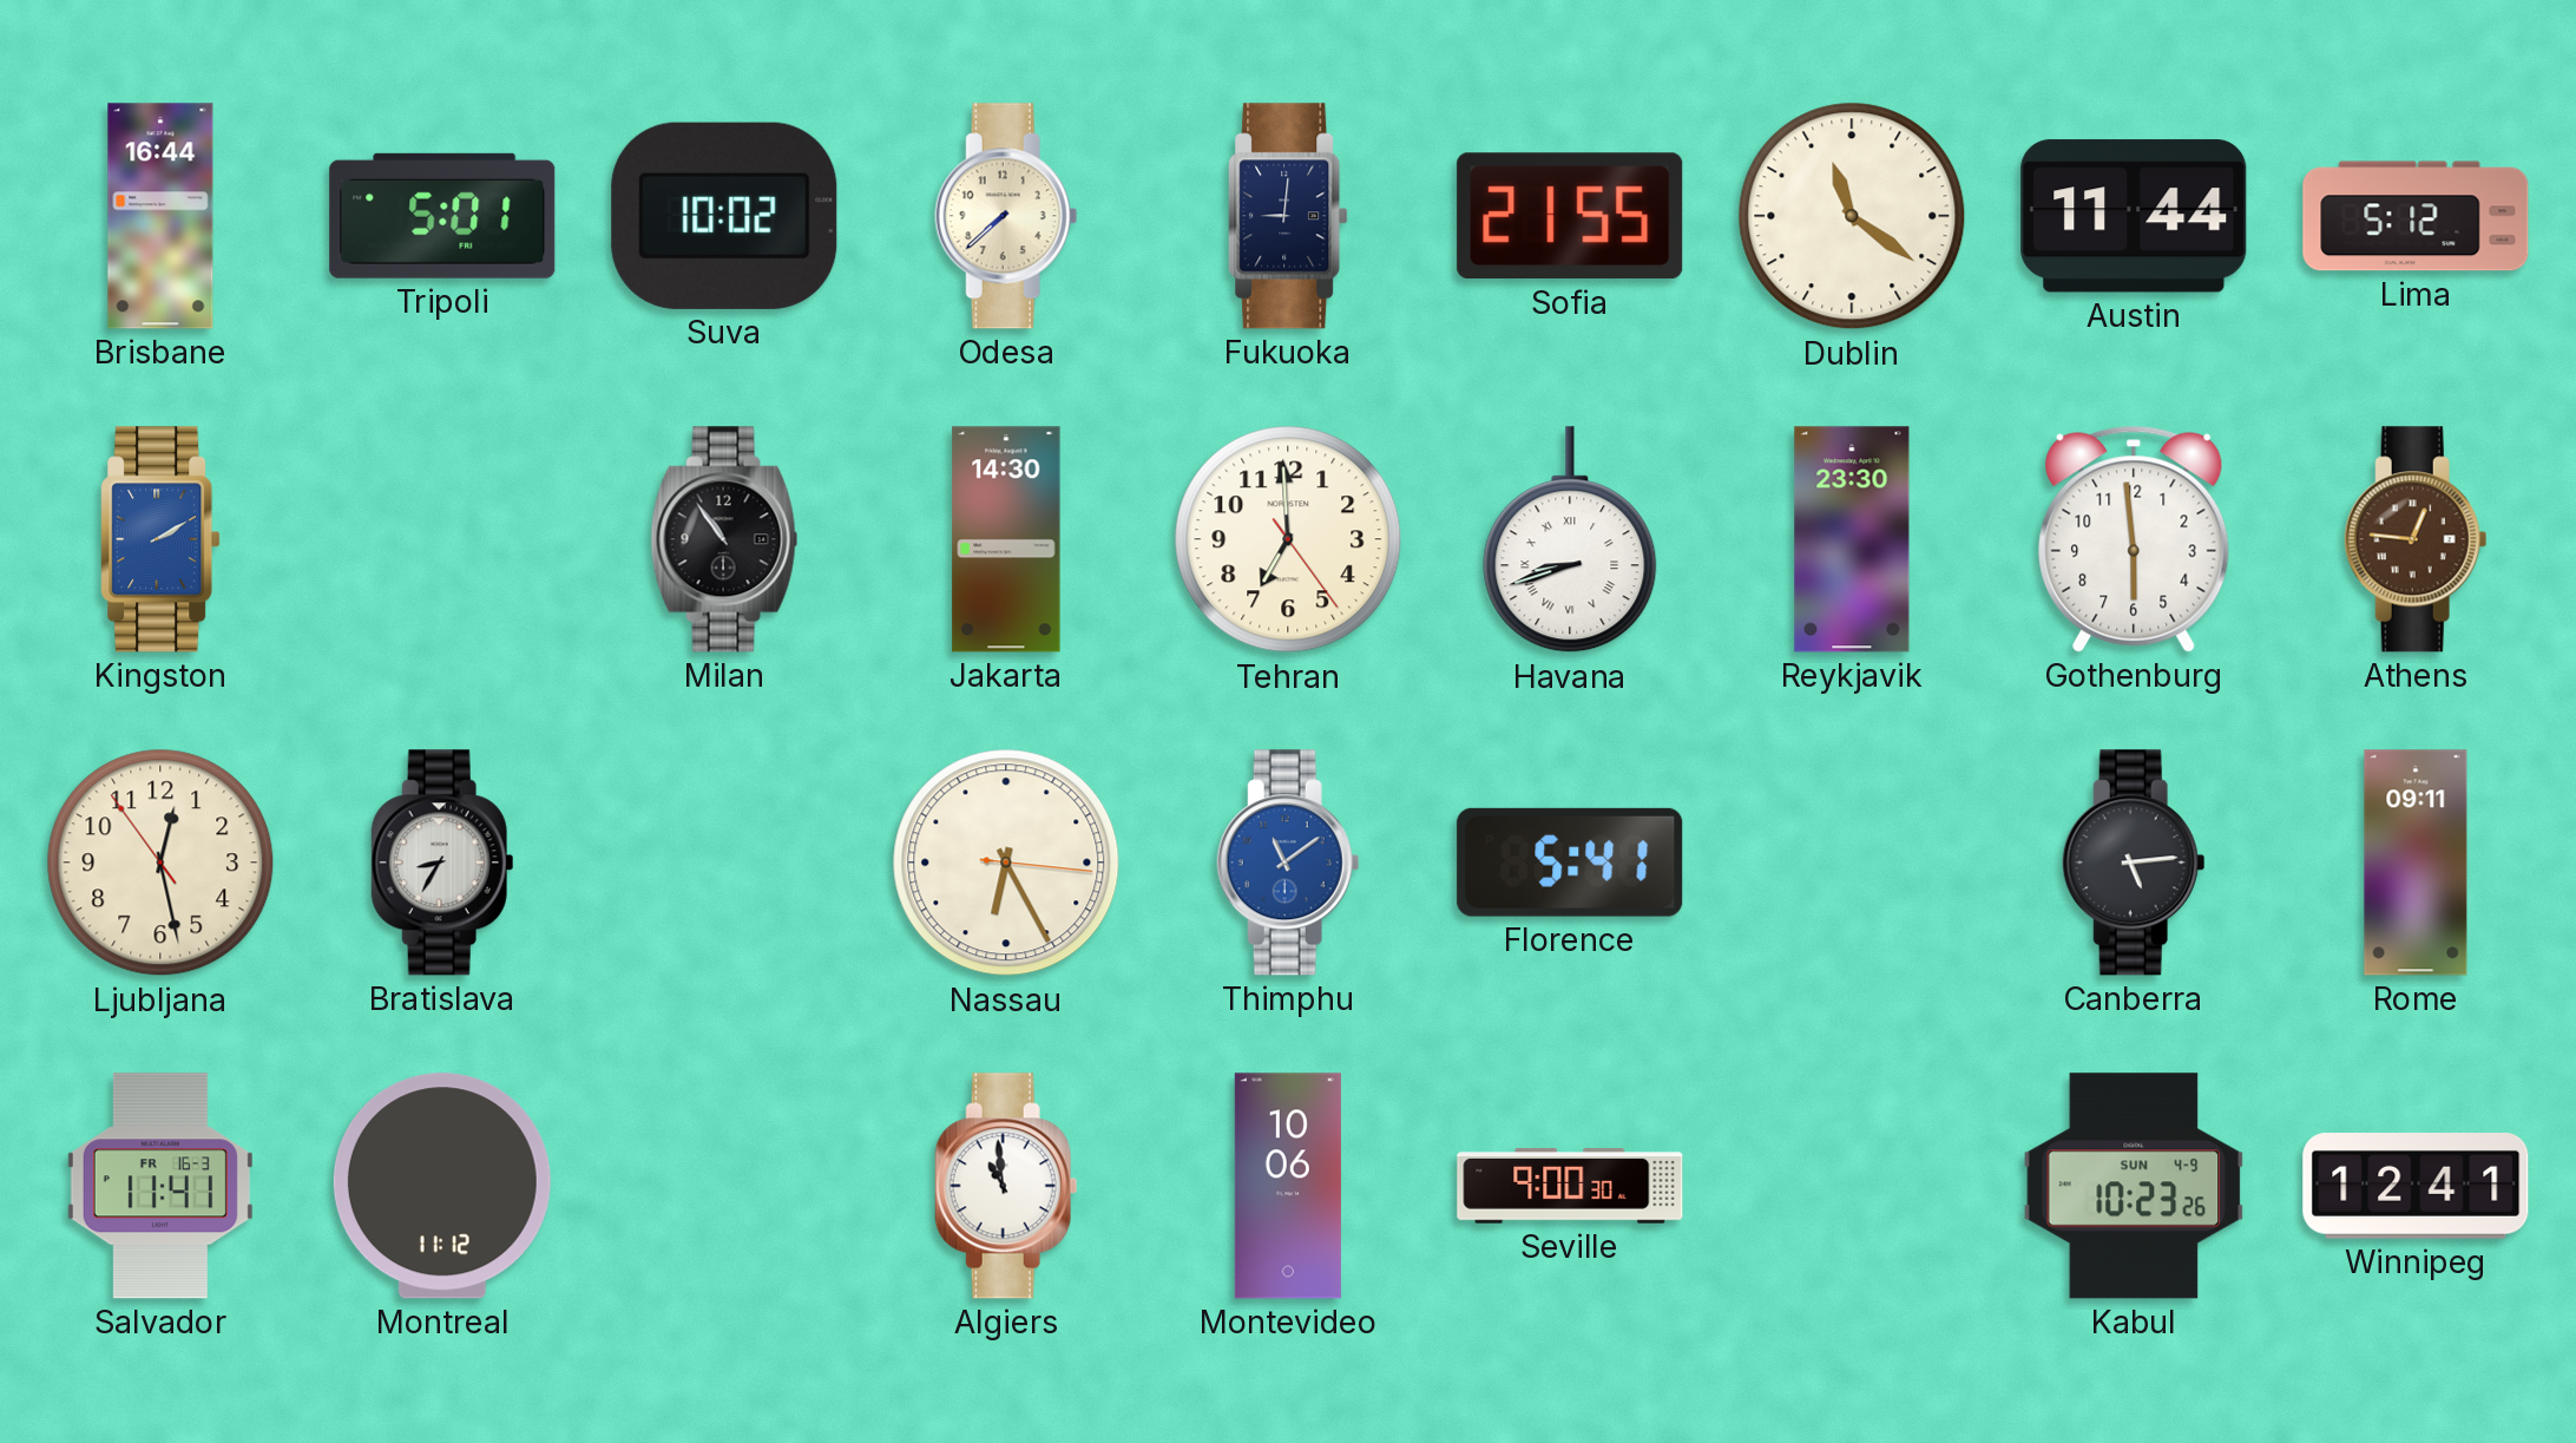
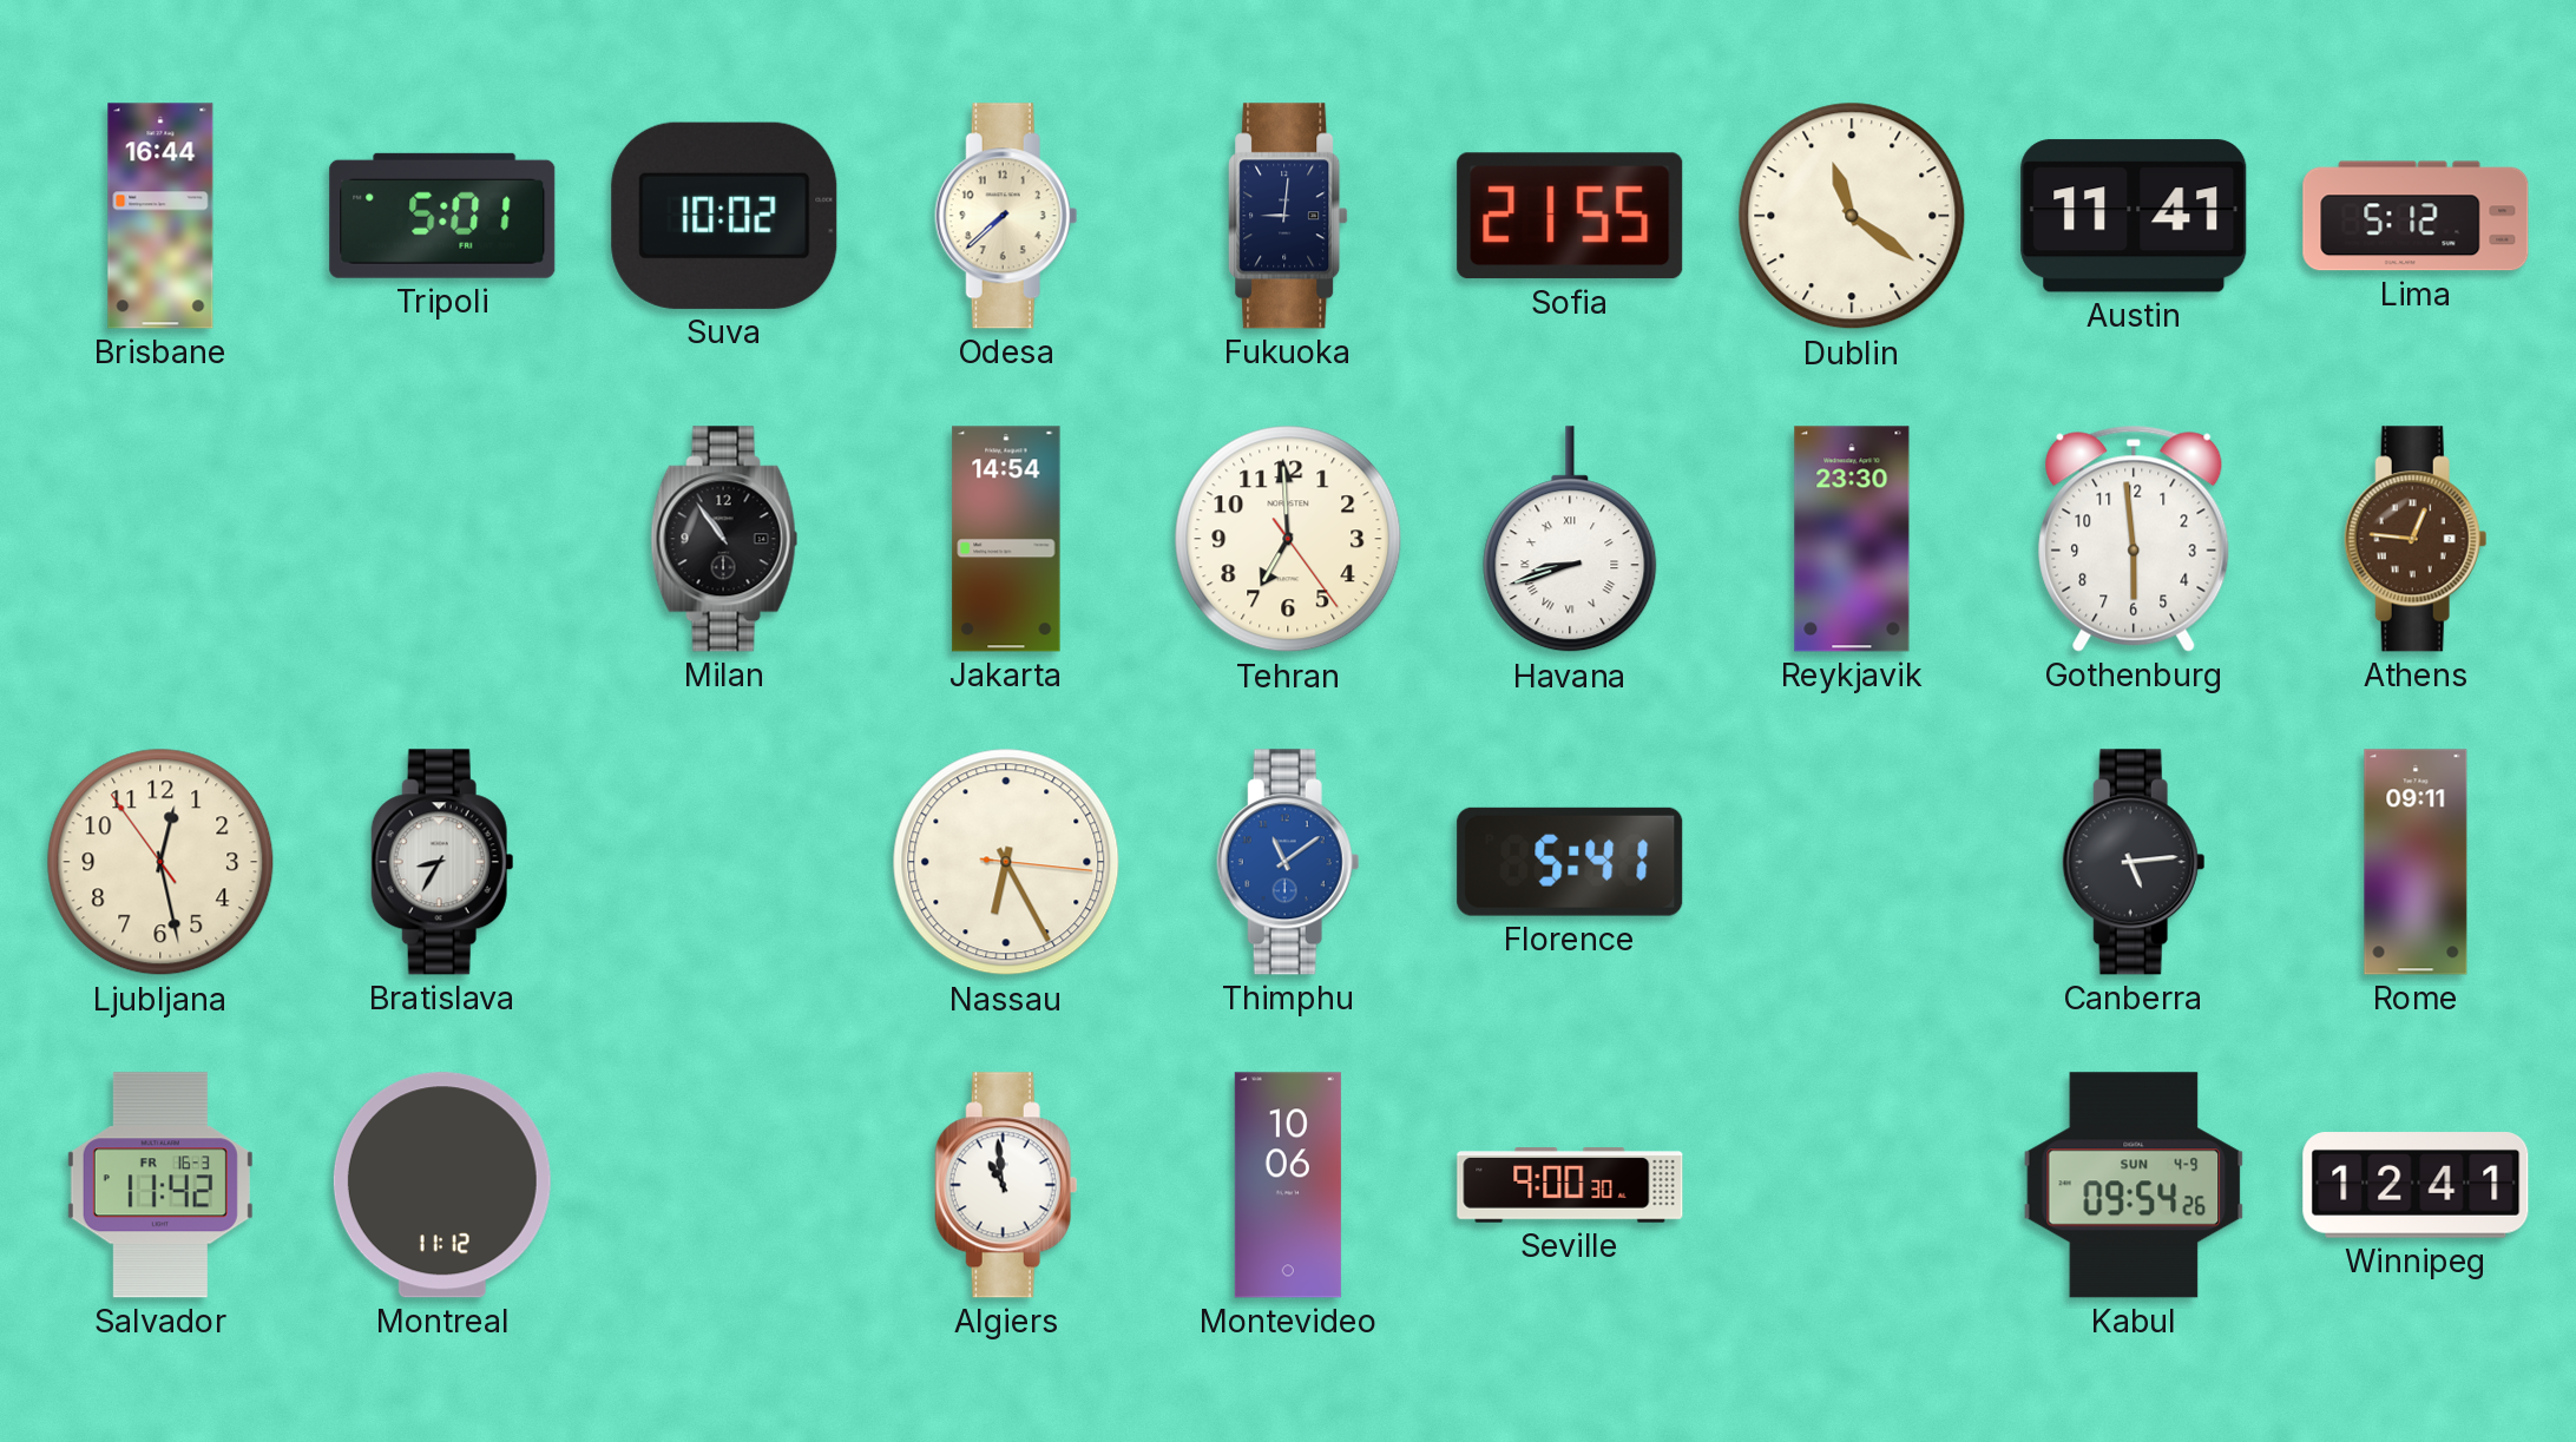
Austin: 11:44 -> 11:41 (2134, 216)
Kingston: 2:10 -> none (160, 539)
Jakarta: 14:30 -> 14:54 (1006, 539)
Salvador: 11:41 -> 11:42 (160, 1185)
Kabul: 10:23 -> 09:54 (2134, 1185)
